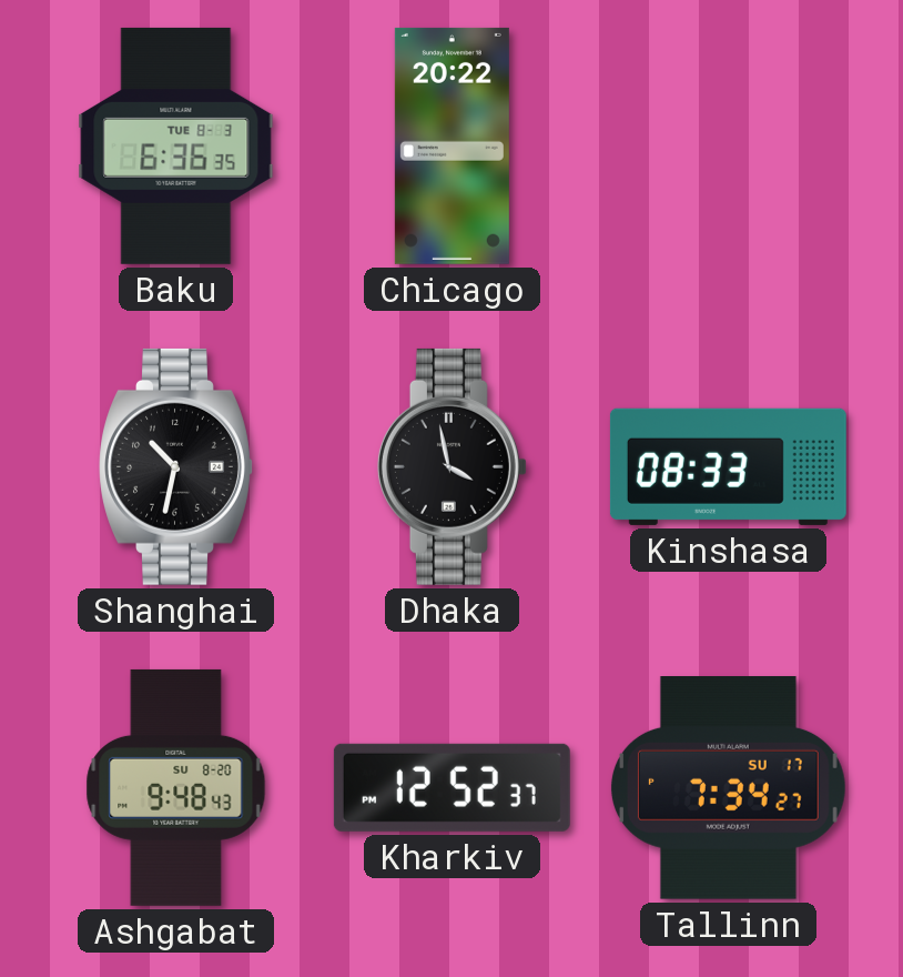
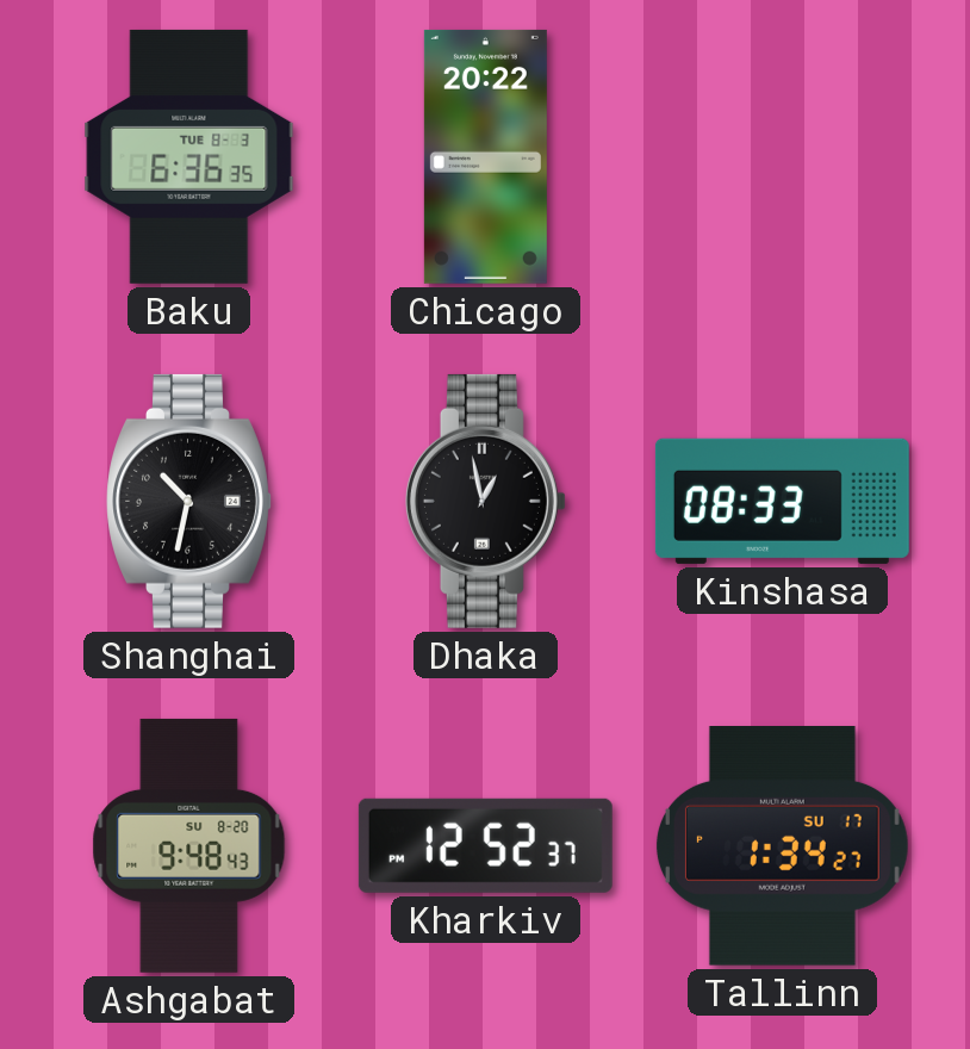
Dhaka: 3:58 -> 12:58 (485, 501)
Tallinn: 7:34 -> 1:34 (782, 846)
